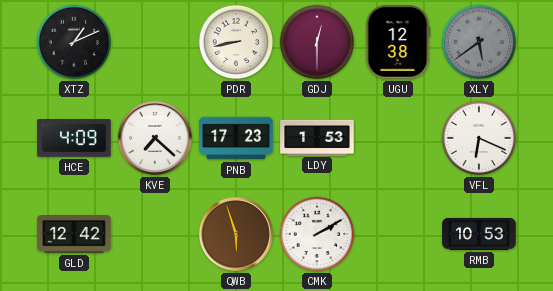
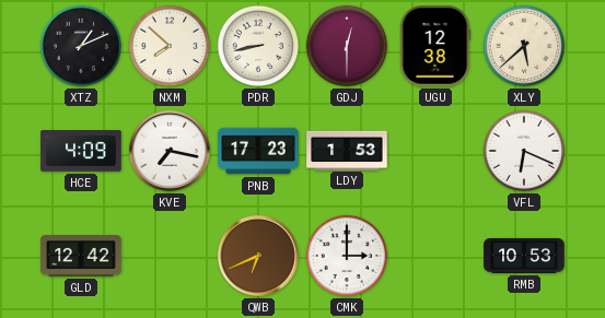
NXM: none -> 7:52 (170, 46)
XLY: 5:39 -> 5:38 (524, 46)
XLY dial: grey -> cream (524, 46)
KVE: 7:22 -> 7:17 (170, 151)
QWB: 5:57 -> 6:41 (258, 256)
CMK: 2:10 -> 3:00 (347, 256)
